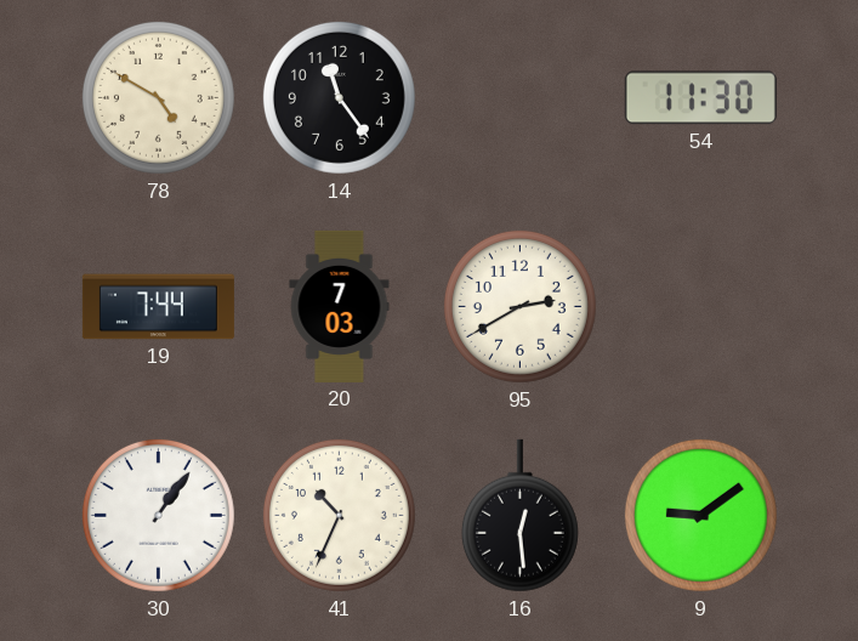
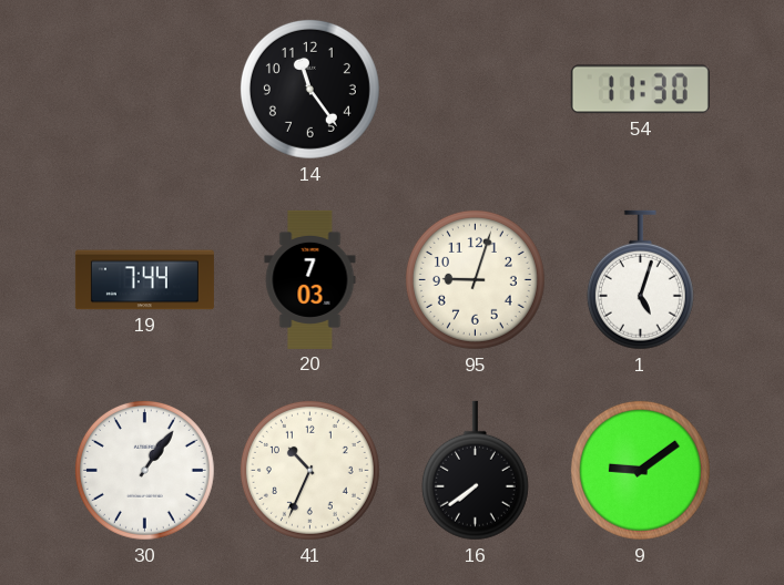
78: 4:50 -> none (158, 97)
95: 2:40 -> 9:03 (475, 279)
1: none -> 5:03 (640, 280)
16: 12:29 -> 7:39 (475, 471)
